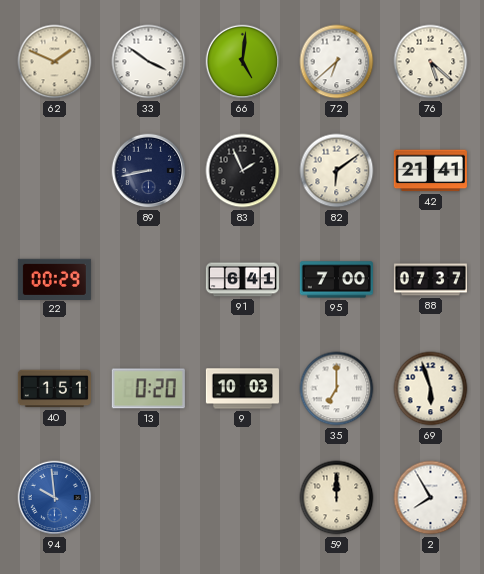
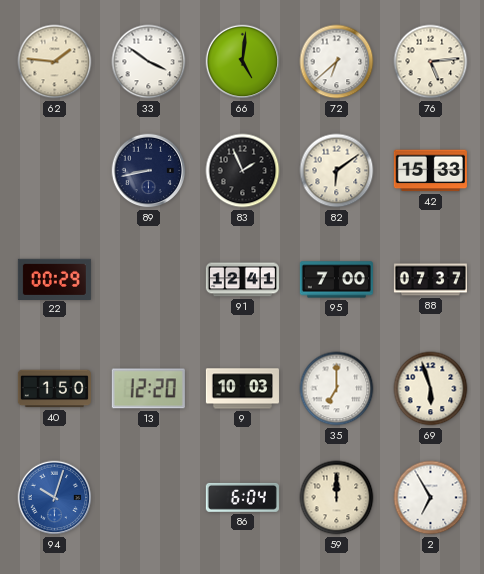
62: 1:49 -> 1:46 (55, 62)
76: 5:22 -> 5:14 (431, 62)
42: 21:41 -> 15:33 (430, 171)
91: 6:41 -> 12:41 (242, 280)
40: 1:51 -> 1:50 (54, 389)
13: 0:20 -> 12:20 (148, 389)
94: 9:59 -> 10:03 (55, 498)
86: none -> 6:04 (242, 497)
2: 7:55 -> 6:55 (431, 498)
